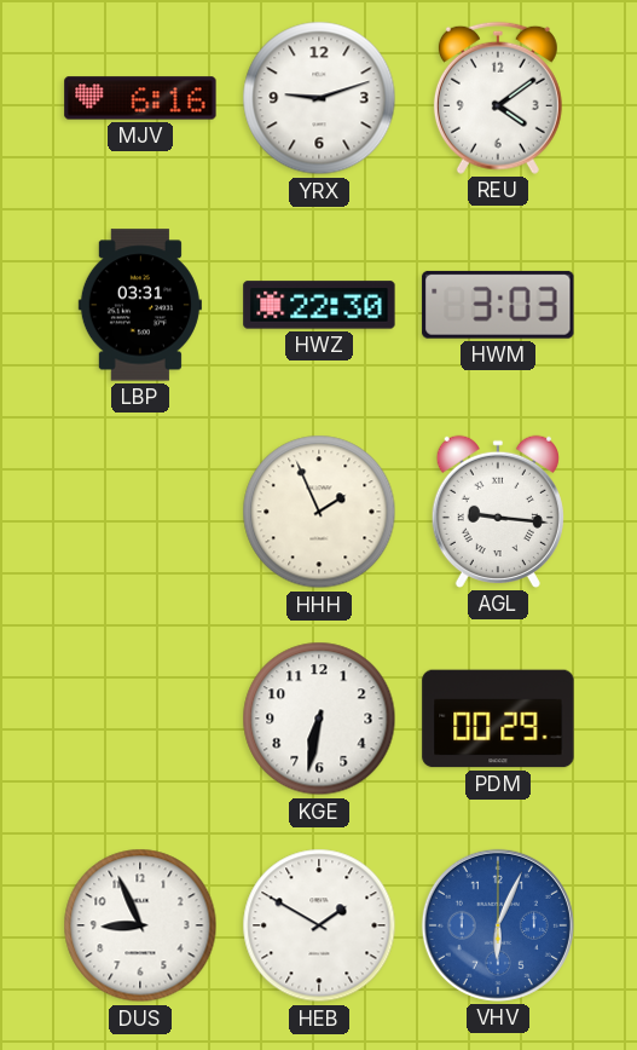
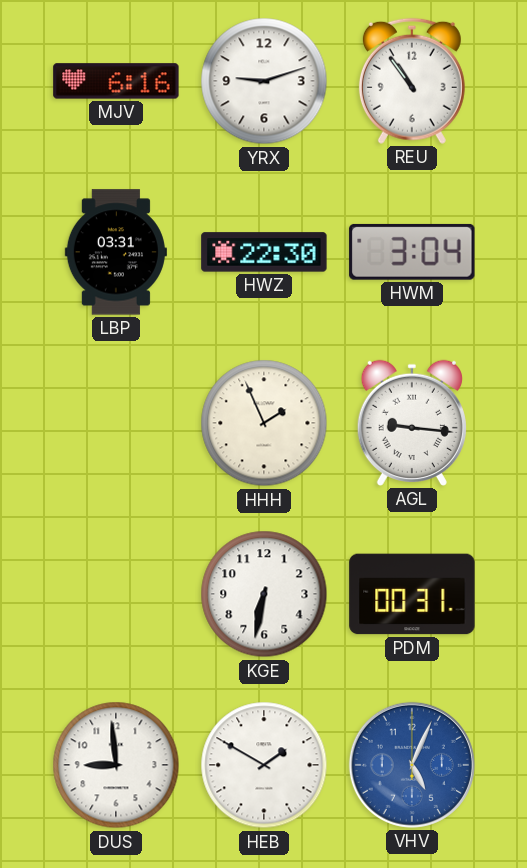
REU: 4:09 -> 10:54 (412, 81)
HWM: 3:03 -> 3:04 (412, 252)
PDM: 00:29 -> 00:31 (412, 594)
DUS: 8:56 -> 8:59 (116, 765)
VHV: 6:04 -> 5:04 (412, 765)
